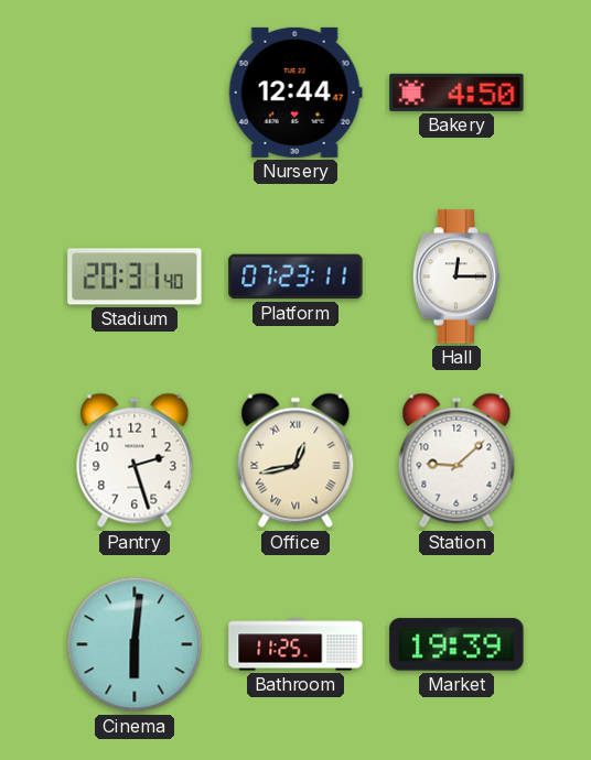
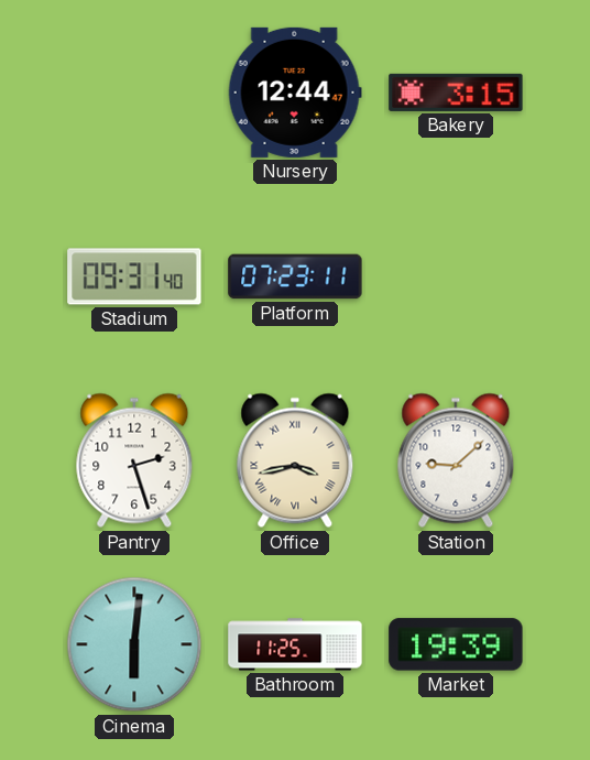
Bakery: 4:50 -> 3:15 (456, 93)
Stadium: 20:31 -> 09:31 (134, 276)
Hall: 12:15 -> none (456, 276)
Office: 12:43 -> 3:43 (295, 460)
